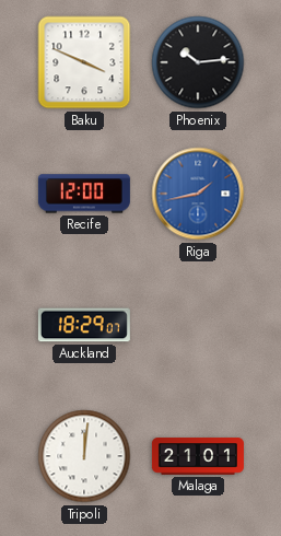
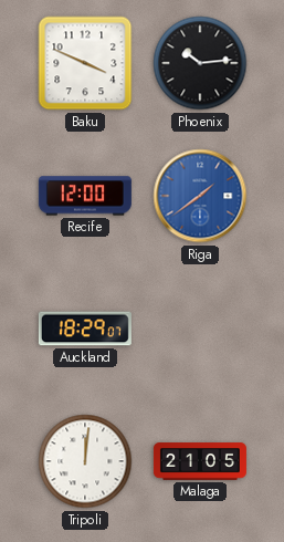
Riga: 1:43 -> 1:39 (200, 196)
Malaga: 21:01 -> 21:05 (200, 461)
